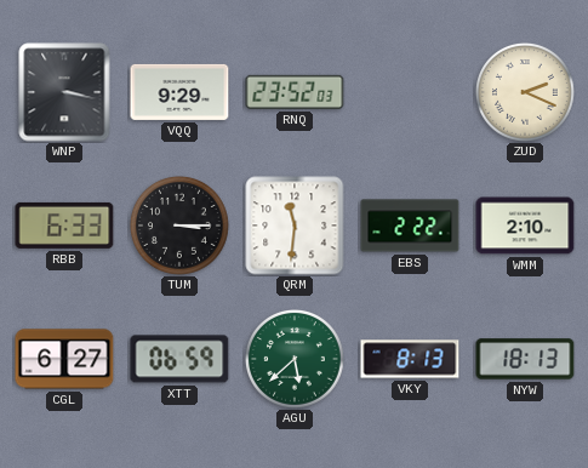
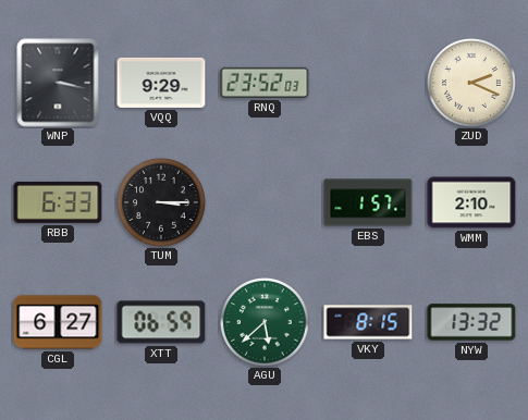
QRM: 11:31 -> none (295, 226)
EBS: 2:22 -> 1:57 (368, 202)
VKY: 8:13 -> 8:15 (368, 322)
NYW: 18:13 -> 13:32 (471, 322)
